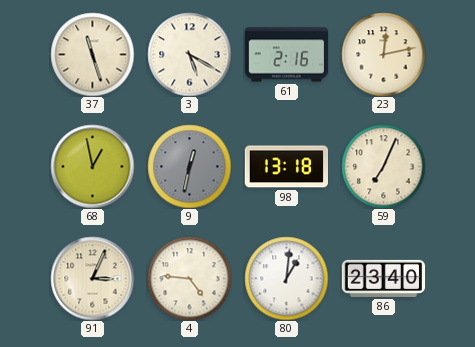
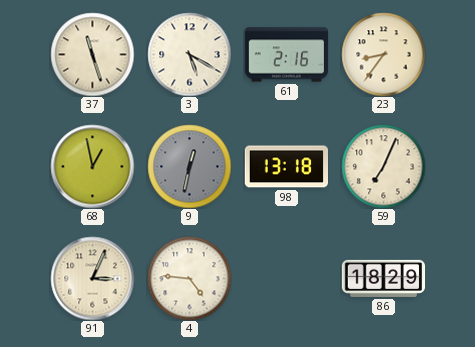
23: 12:13 -> 8:36 (383, 54)
80: 1:01 -> none (286, 278)
86: 23:40 -> 18:29 (383, 278)
